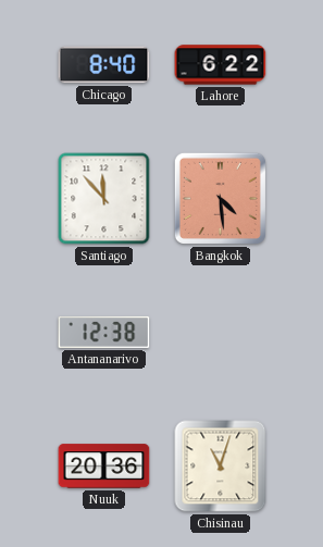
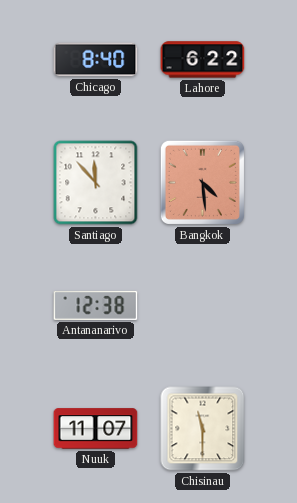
Nuuk: 20:36 -> 11:07 (96, 429)
Chisinau: 11:03 -> 11:30 (203, 429)
